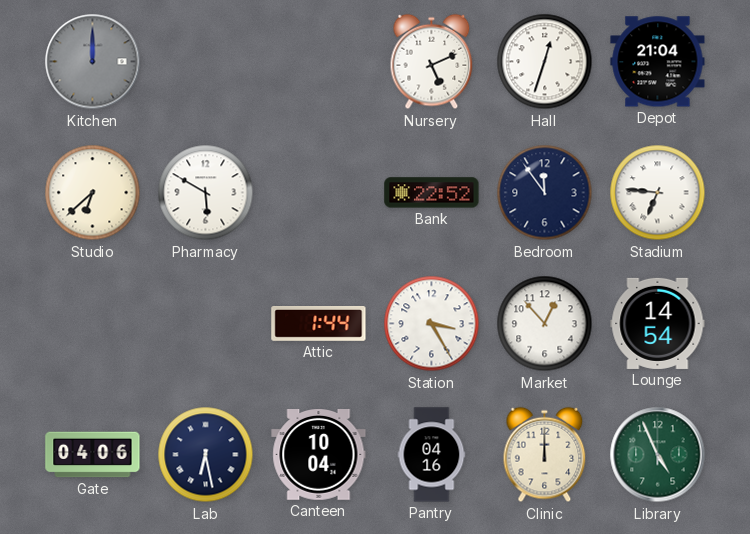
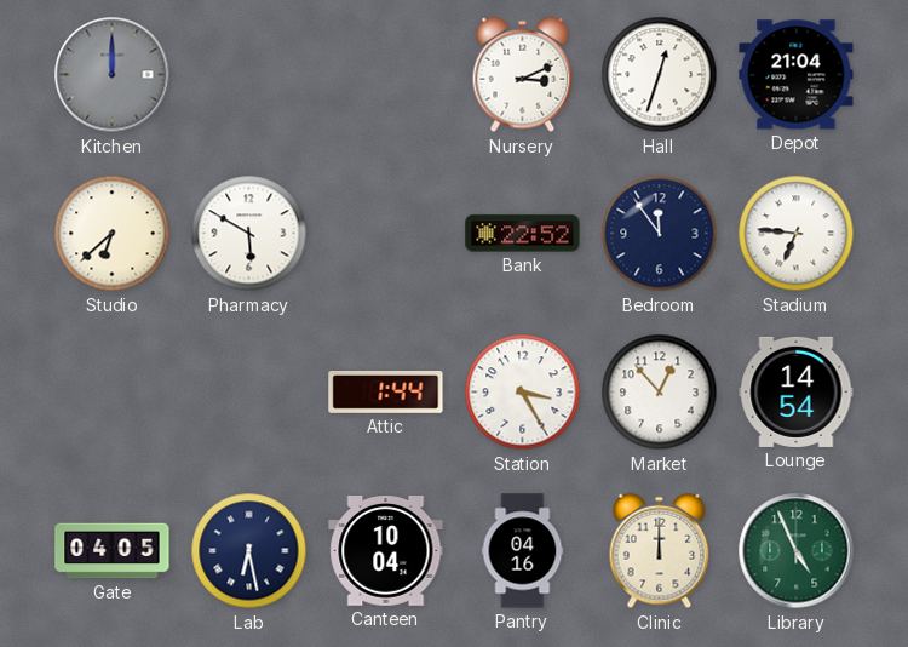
Nursery: 5:11 -> 3:11 (523, 75)
Gate: 04:06 -> 04:05 (113, 551)
